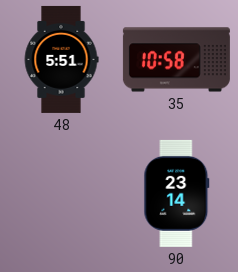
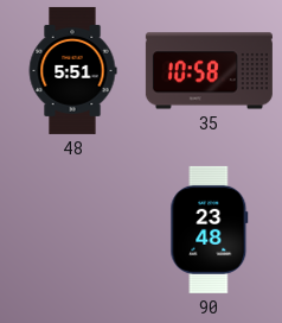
90: 23:14 -> 23:48 (210, 229)
